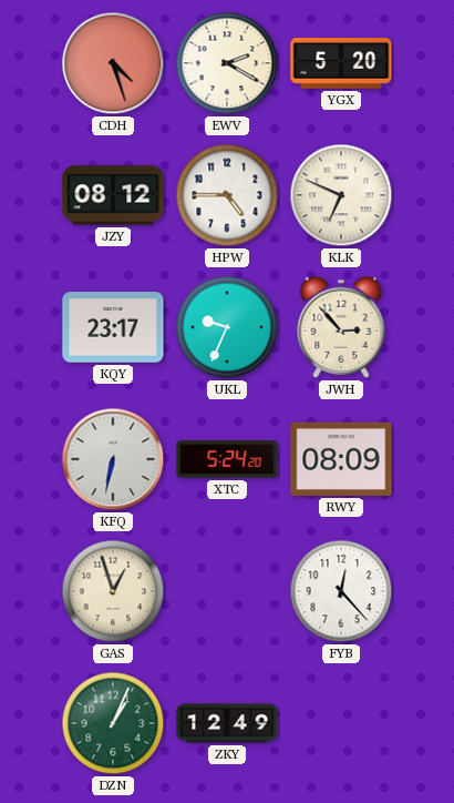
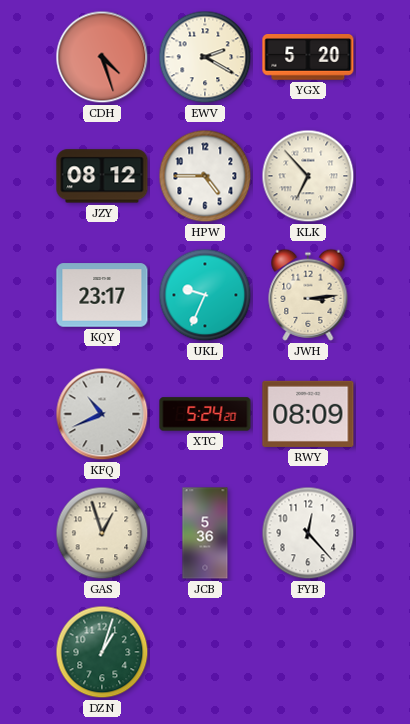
KLK: 6:49 -> 6:53 (308, 176)
JWH: 2:53 -> 3:14 (308, 295)
KFQ: 6:32 -> 10:41 (102, 414)
JCB: none -> 5:36 (205, 533)
DZN: 1:04 -> 1:03 (102, 652)
ZKY: 12:49 -> none (227, 723)
